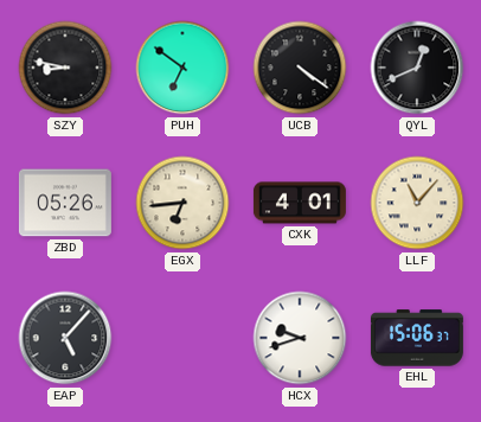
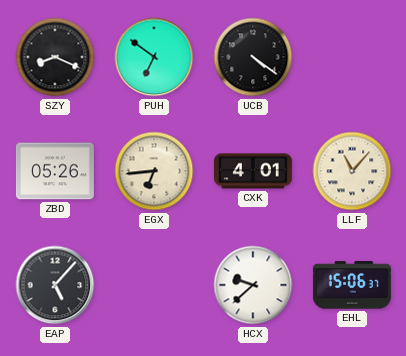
SZY: 8:47 -> 8:19 (55, 57)
QYL: 12:41 -> none (417, 68)
HCX: 9:42 -> 9:38 (253, 285)
